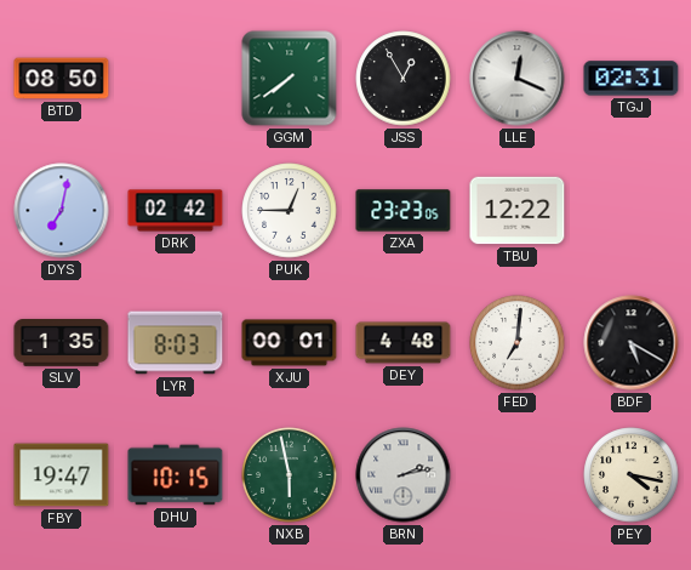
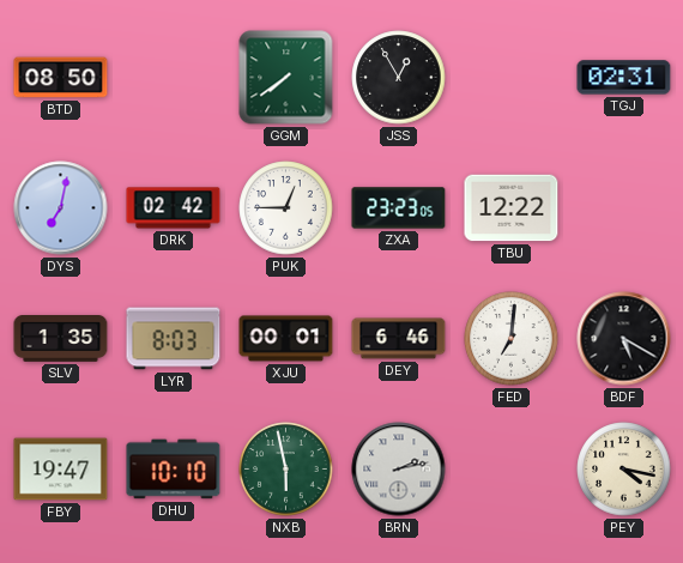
LLE: 12:19 -> none (518, 79)
DEY: 4:48 -> 6:46 (399, 339)
DHU: 10:15 -> 10:10 (174, 470)
